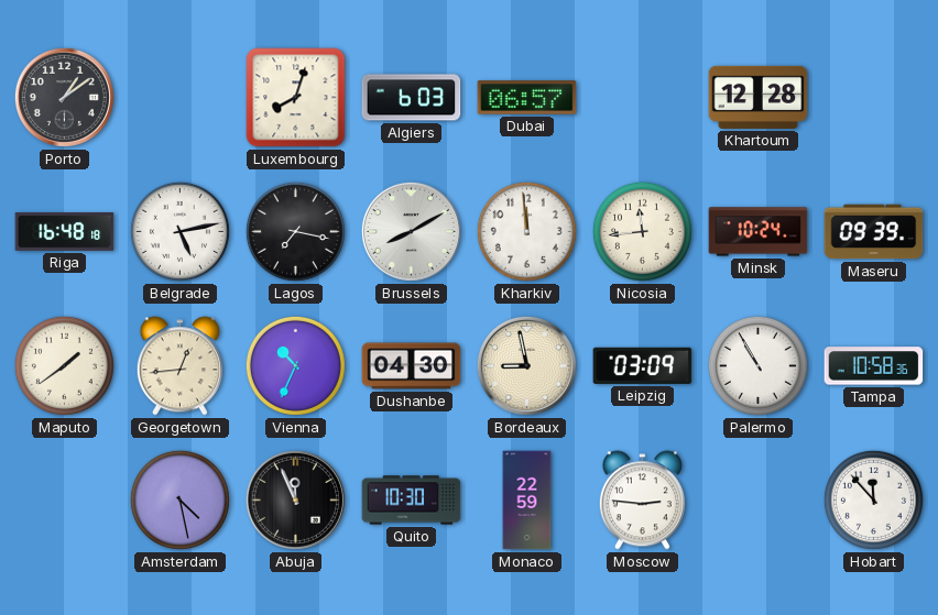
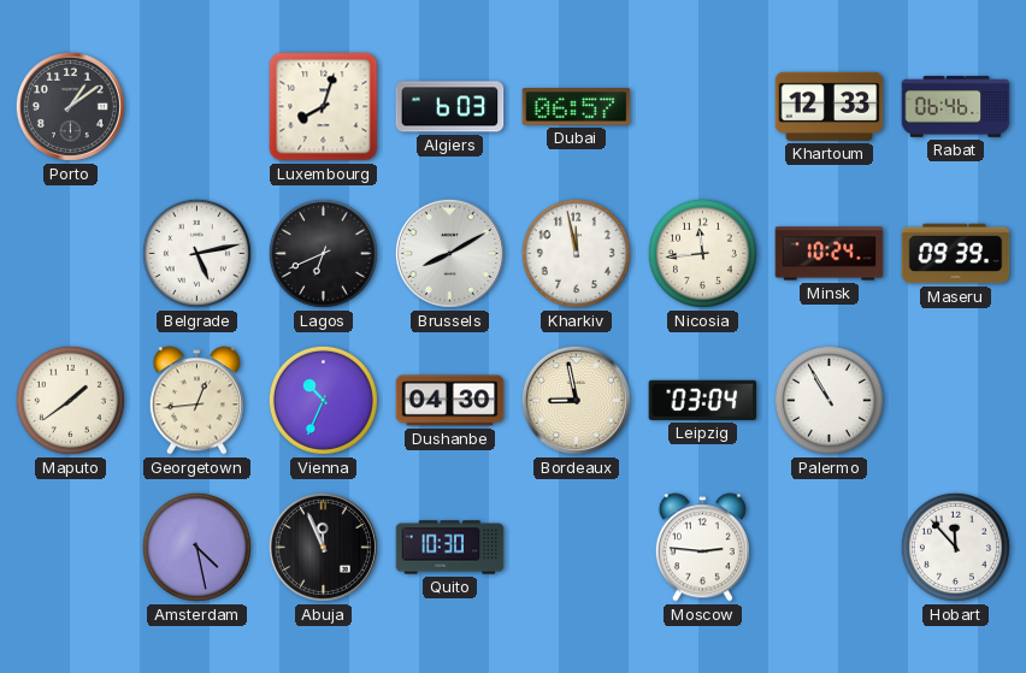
Khartoum: 12:28 -> 12:33 (830, 106)
Rabat: none -> 06:46 (956, 107)
Riga: 16:48 -> none (65, 232)
Lagos: 7:17 -> 6:41 (323, 253)
Kharkiv: 11:59 -> 11:58 (576, 253)
Leipzig: 03:09 -> 03:04 (703, 400)
Tampa: 10:58 -> none (874, 366)
Monaco: 22:59 -> none (527, 501)
